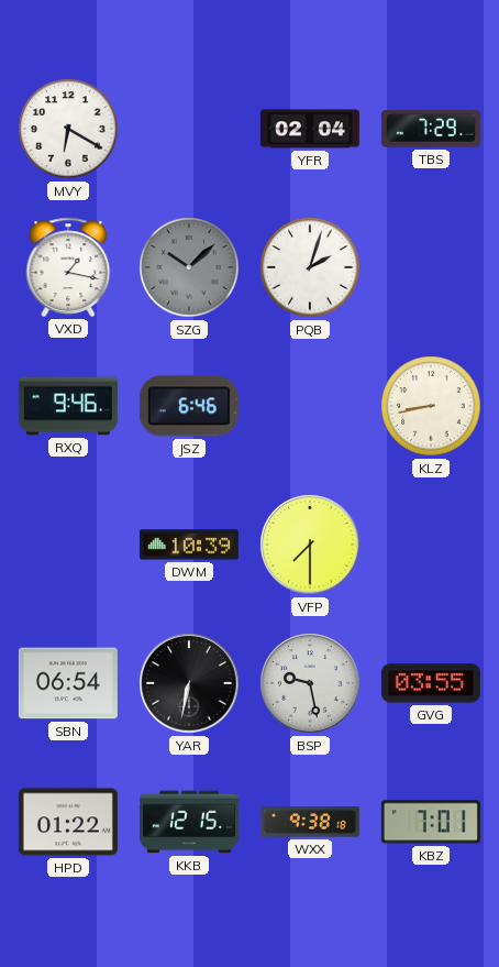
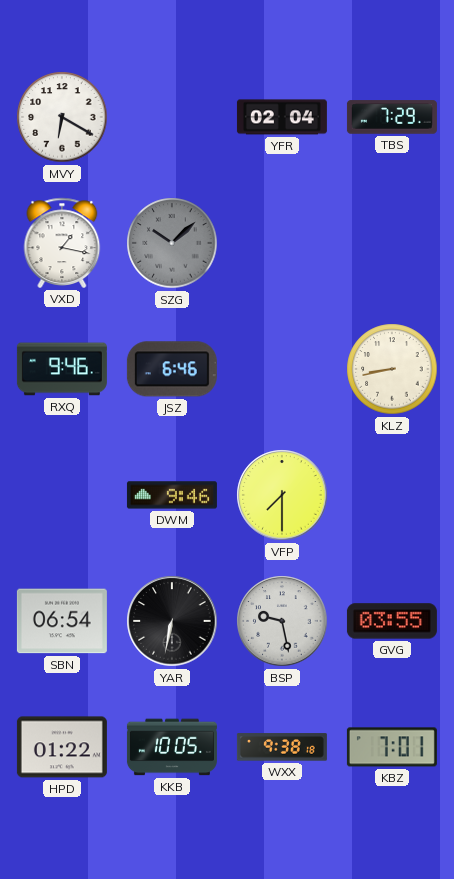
PQB: 2:03 -> none (310, 267)
DWM: 10:39 -> 9:46 (172, 495)
KKB: 12:15 -> 10:05 (172, 747)
